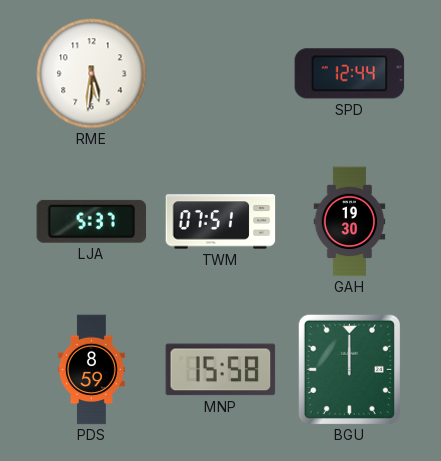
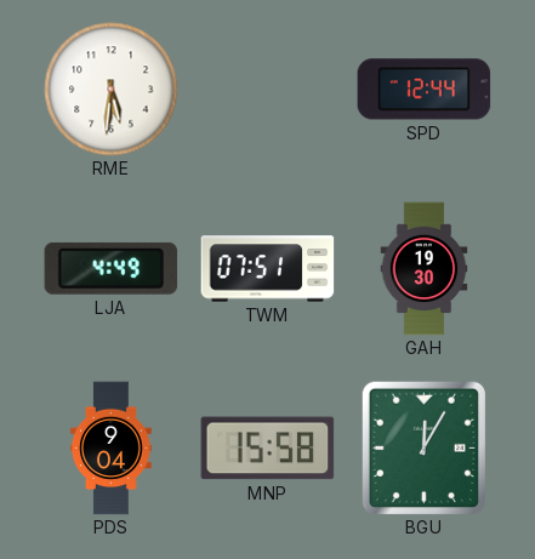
LJA: 5:37 -> 4:49 (112, 268)
PDS: 8:59 -> 9:04 (112, 449)
BGU: 12:00 -> 12:05 (423, 447)
